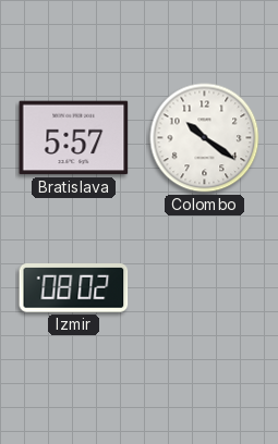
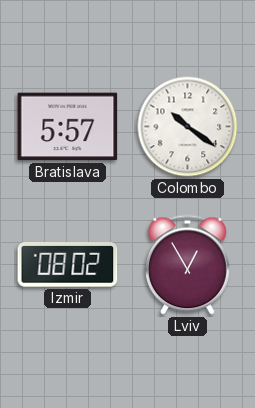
Lviv: none -> 12:55 (187, 265)
